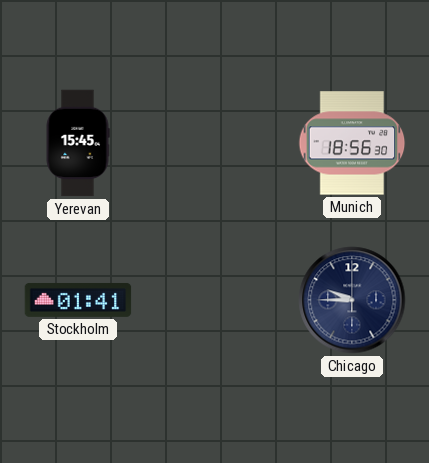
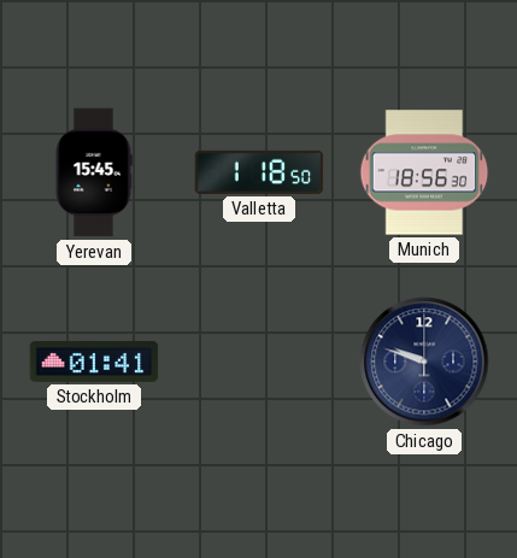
Valletta: none -> 1:18 (259, 172)
Chicago: 9:45 -> 9:48 (424, 362)
